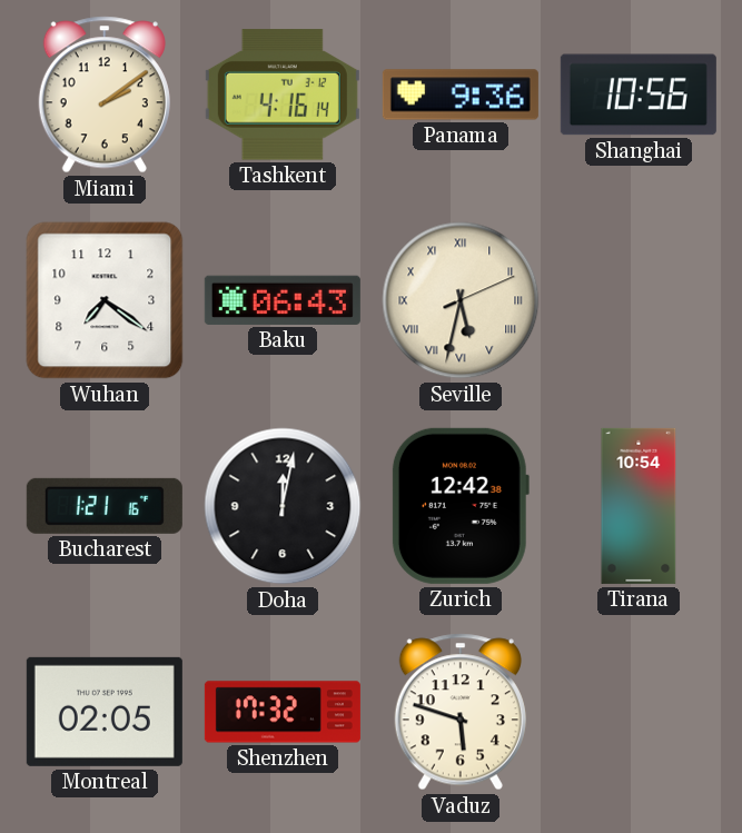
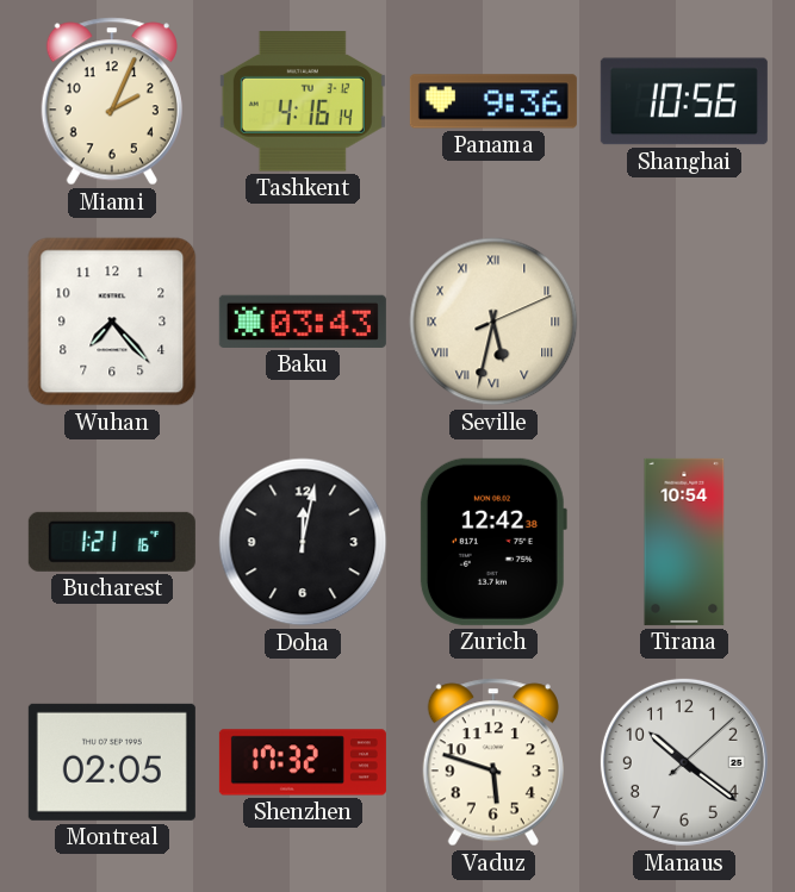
Miami: 2:09 -> 2:04 (112, 101)
Wuhan: 7:21 -> 7:23 (112, 322)
Baku: 06:43 -> 03:43 (303, 322)
Manaus: none -> 10:21 (684, 762)
